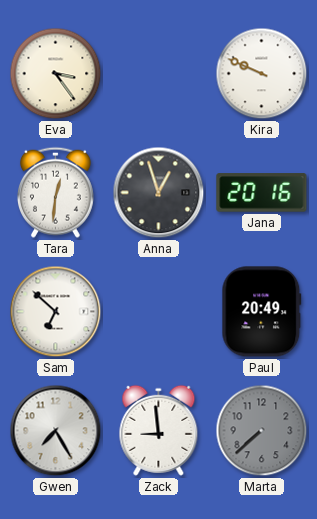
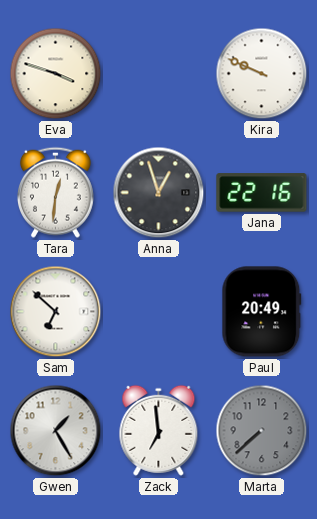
Eva: 3:24 -> 3:48 (56, 74)
Jana: 20:16 -> 22:16 (262, 193)
Gwen: 7:25 -> 1:25 (56, 431)
Zack: 8:59 -> 6:59 (159, 430)
